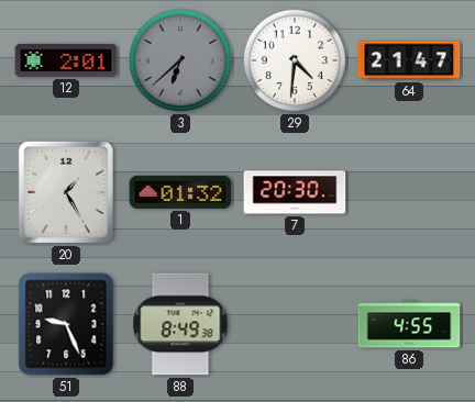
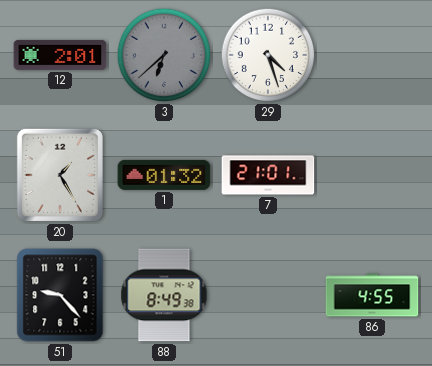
29: 4:31 -> 4:27 (268, 55)
64: 21:47 -> none (409, 60)
7: 20:30 -> 21:01 (268, 175)
51: 9:26 -> 9:23 (60, 295)
